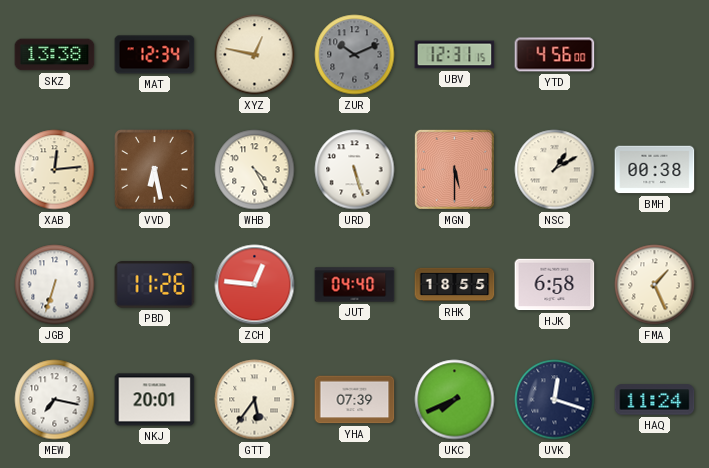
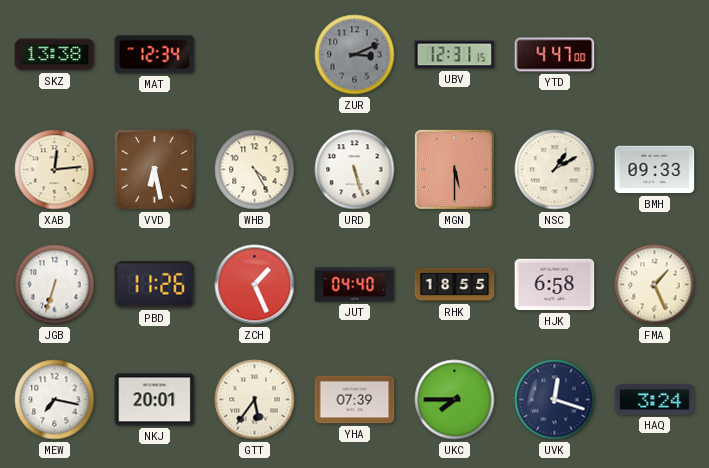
XYZ: 12:47 -> none (255, 55)
ZUR: 10:11 -> 3:11 (355, 55)
YTD: 4:56 -> 4:47 (555, 55)
BMH: 00:38 -> 09:33 (655, 170)
ZCH: 12:46 -> 1:26 (255, 285)
UKC: 7:41 -> 7:45 (455, 400)
HAQ: 11:24 -> 3:24 (655, 400)
